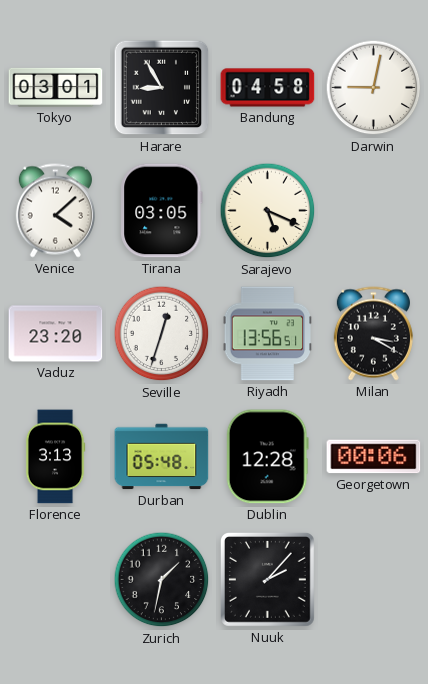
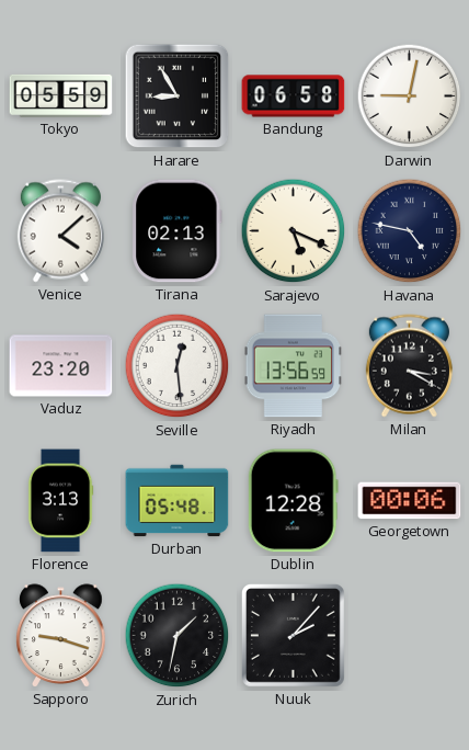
Tokyo: 03:01 -> 05:59 (61, 95)
Bandung: 04:58 -> 06:58 (294, 96)
Tirana: 03:05 -> 02:13 (178, 231)
Havana: none -> 4:47 (410, 231)
Seville: 12:33 -> 12:29 (178, 366)
Riyadh: 13:56:51 -> 13:56:59 (294, 366)
Sapporo: none -> 9:18 (61, 636)
